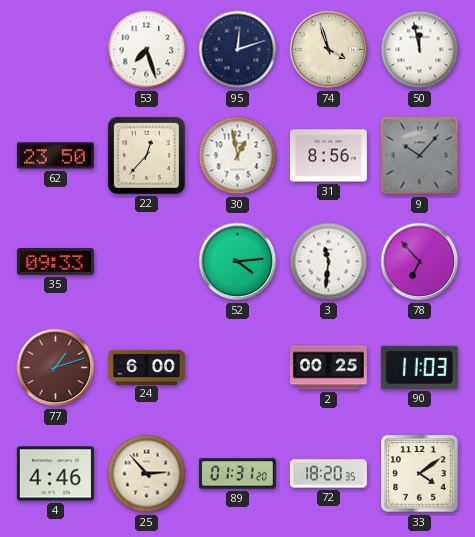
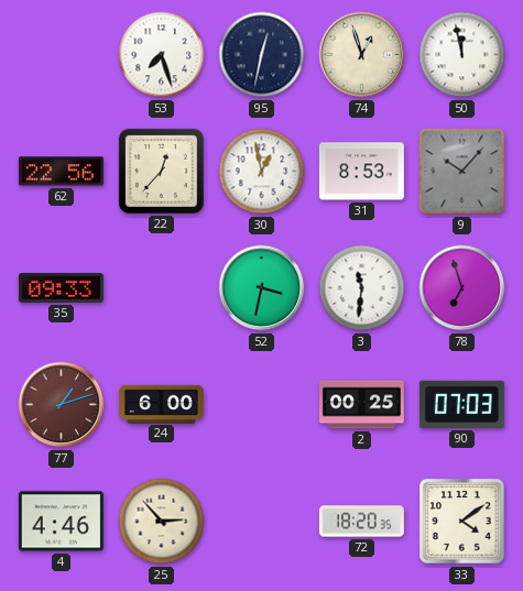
95: 12:12 -> 12:32 (262, 55)
74: 3:57 -> 12:57 (362, 55)
62: 23:50 -> 22:56 (61, 172)
31: 8:56 -> 8:53 (361, 172)
52: 4:14 -> 3:32 (262, 288)
78: 6:53 -> 6:57 (462, 288)
90: 11:03 -> 07:03 (461, 404)
89: 01:31 -> none (237, 474)
